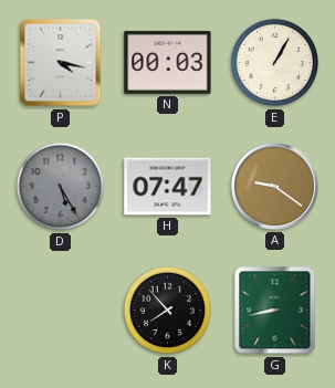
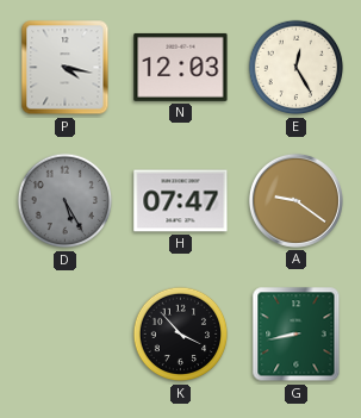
N: 00:03 -> 12:03 (181, 67)
E: 1:05 -> 12:25 (297, 68)
K: 7:53 -> 3:53 (181, 335)
